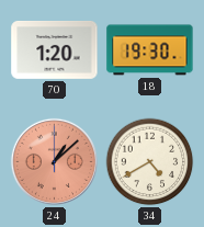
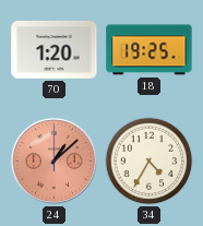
18: 19:30 -> 19:25 (150, 50)
34: 4:40 -> 4:35 (150, 162)
